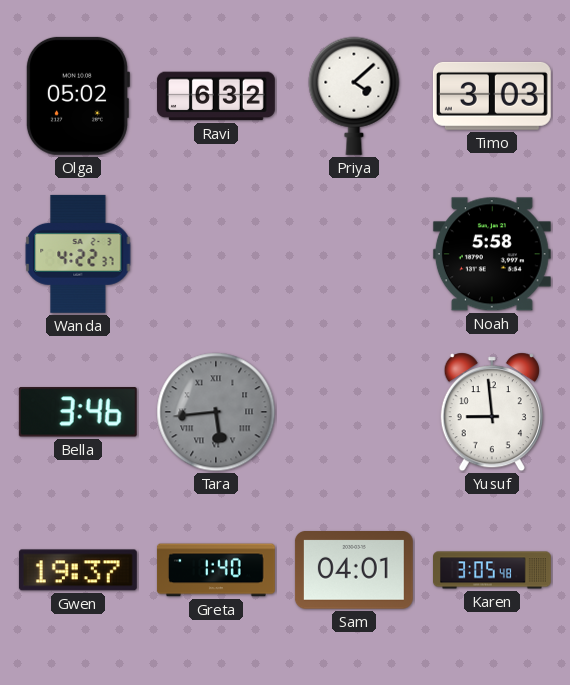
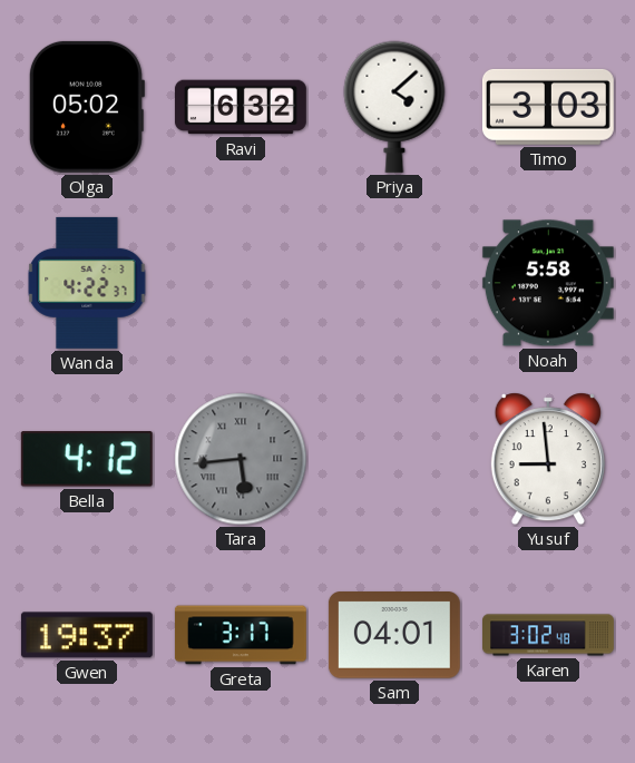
Bella: 3:46 -> 4:12 (87, 459)
Greta: 1:40 -> 3:17 (241, 635)
Karen: 3:05 -> 3:02 (549, 635)
